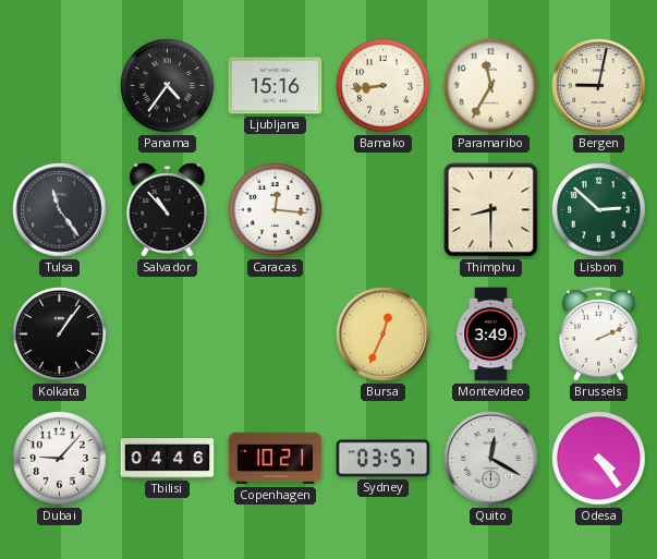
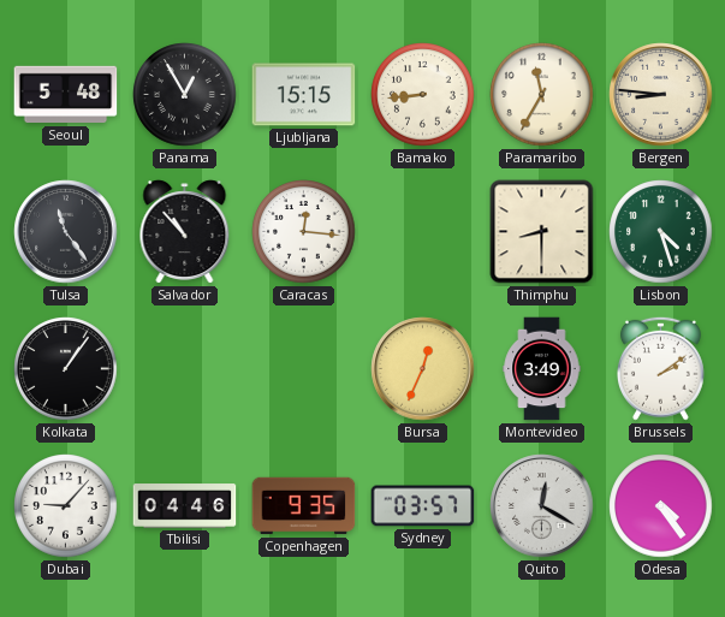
Seoul: none -> 5:48 (66, 95)
Panama: 4:36 -> 12:55 (185, 95)
Ljubljana: 15:16 -> 15:15 (304, 95)
Bergen: 9:02 -> 8:46 (661, 95)
Lisbon: 2:52 -> 4:27 (661, 232)
Brussels: 2:11 -> 2:09 (660, 368)
Copenhagen: 10:21 -> 9:35 (304, 506)
